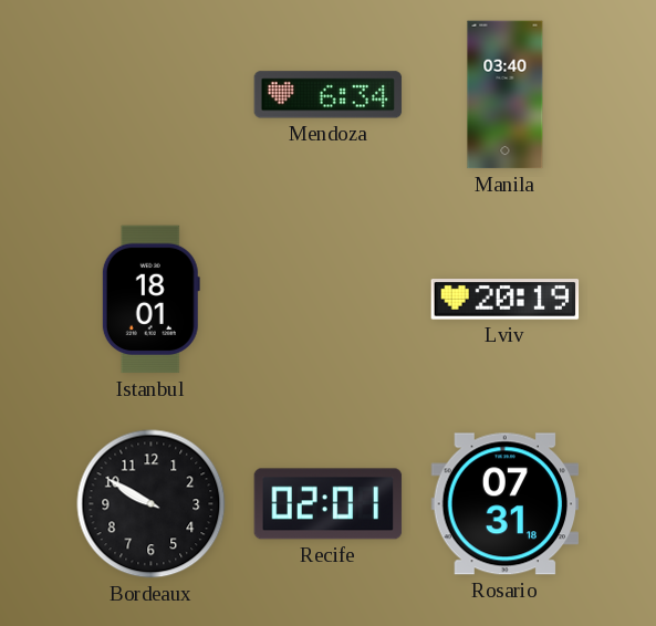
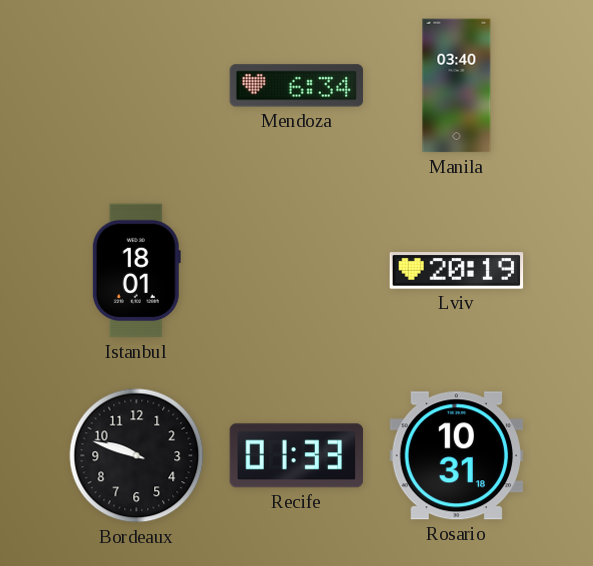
Bordeaux: 9:50 -> 9:48 (137, 456)
Recife: 02:01 -> 01:33 (297, 456)
Rosario: 07:31 -> 10:31 (457, 456)
